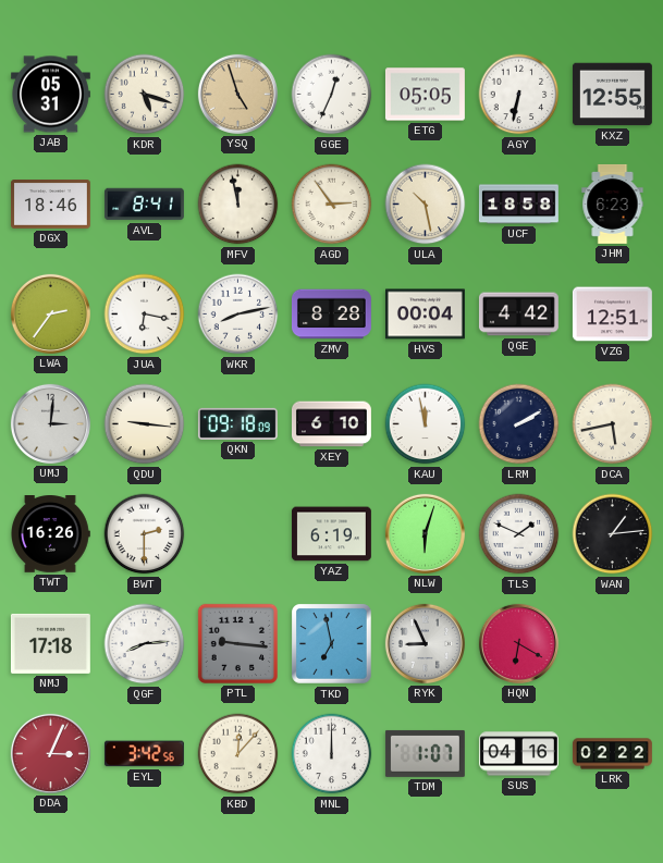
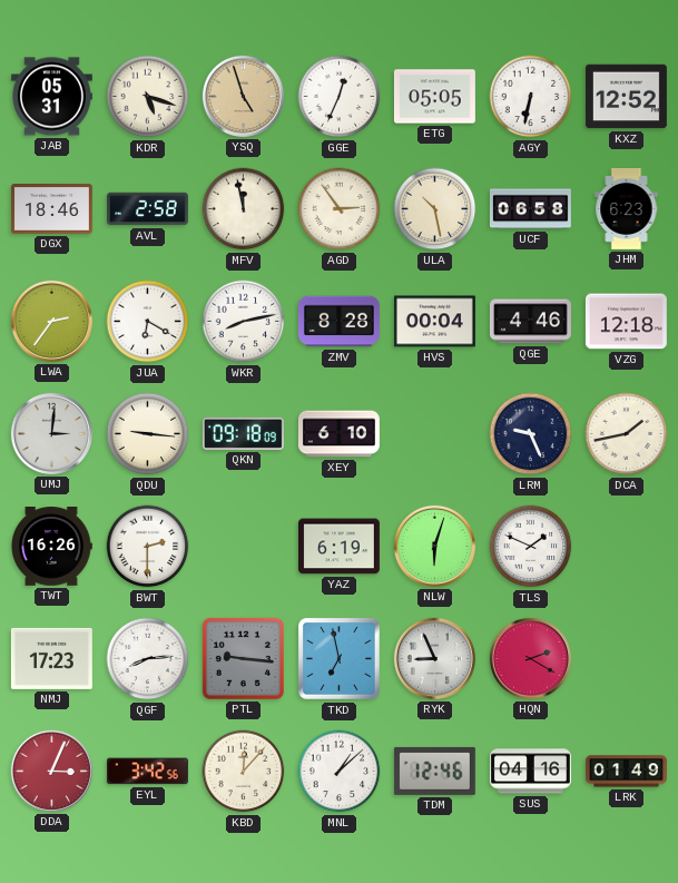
KXZ: 12:55 -> 12:52 (626, 97)
AVL: 8:41 -> 2:58 (147, 209)
UCF: 18:58 -> 06:58 (530, 209)
JUA: 6:17 -> 6:20 (148, 322)
QGE: 4:42 -> 4:46 (530, 322)
VZG: 12:51 -> 12:18 (626, 322)
KAU: 11:58 -> none (426, 424)
LRM: 2:10 -> 9:26 (531, 434)
DCA: 5:43 -> 1:43 (627, 434)
WAN: 1:14 -> none (613, 534)
NMJ: 17:18 -> 17:23 (51, 658)
HQN: 6:20 -> 2:20 (530, 658)
MNL: 12:00 -> 1:08 (340, 772)
TDM: 1:07 -> 12:46 (434, 771)
LRK: 02:22 -> 01:49 (626, 772)
